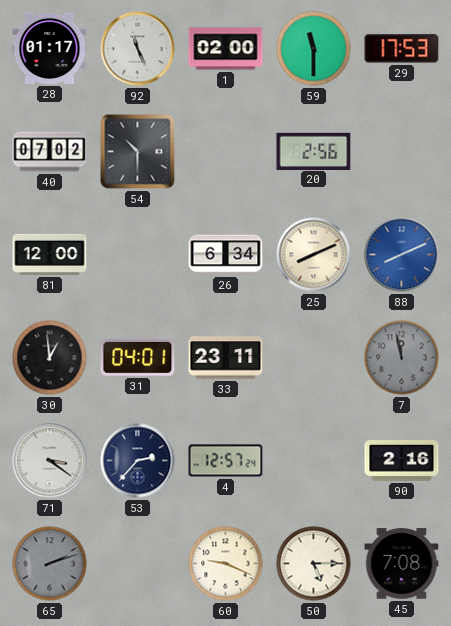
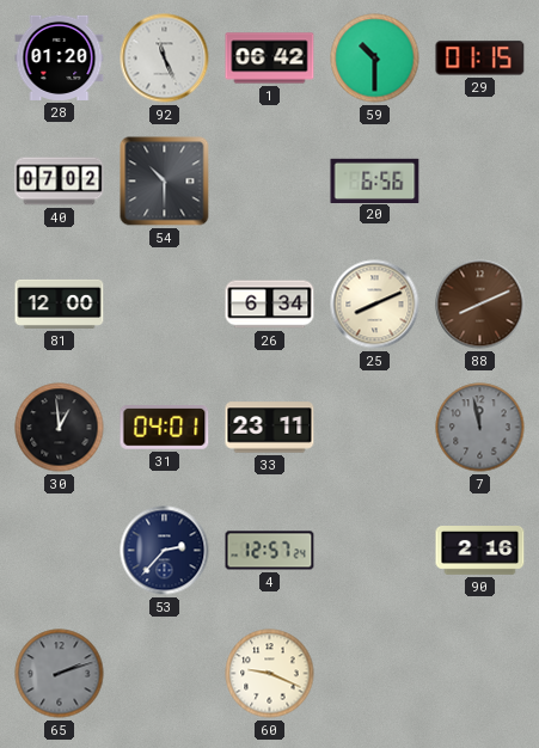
28: 01:17 -> 01:20 (60, 57)
1: 02:00 -> 06:42 (270, 59)
59: 11:30 -> 10:30 (375, 59)
29: 17:53 -> 01:15 (480, 59)
20: 2:56 -> 6:56 (375, 180)
88 dial: blue -> brown (480, 305)
71: 3:21 -> none (50, 461)
50: 5:15 -> none (314, 564)
45: 7:08 -> none (402, 564)
